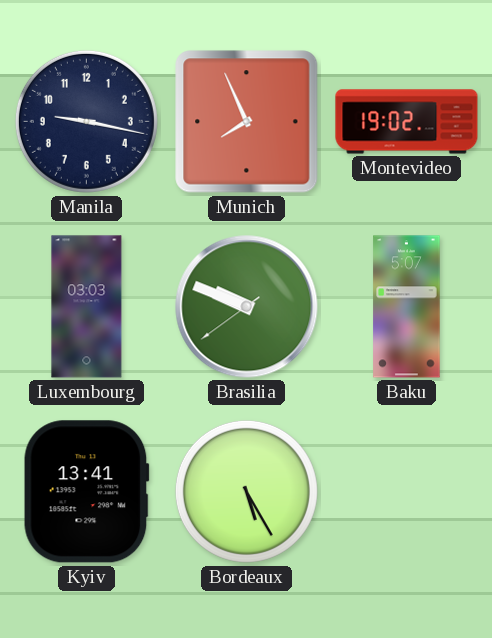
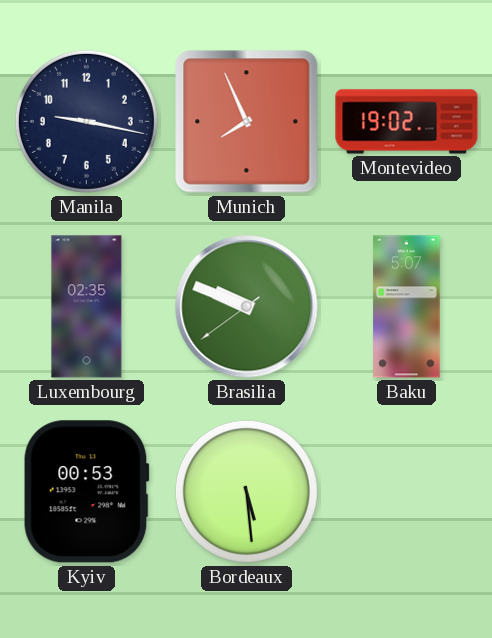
Luxembourg: 03:03 -> 02:35 (87, 307)
Kyiv: 13:41 -> 00:53 (86, 492)
Bordeaux: 5:25 -> 5:29 (246, 491)
